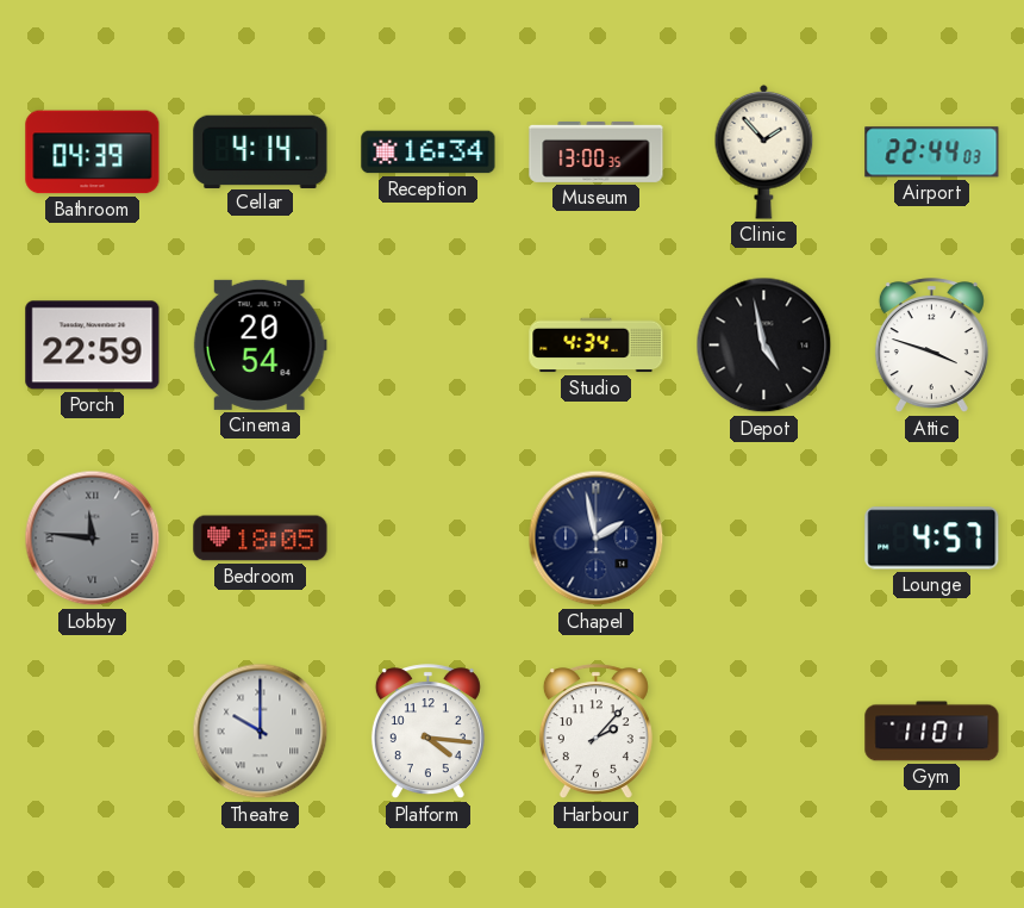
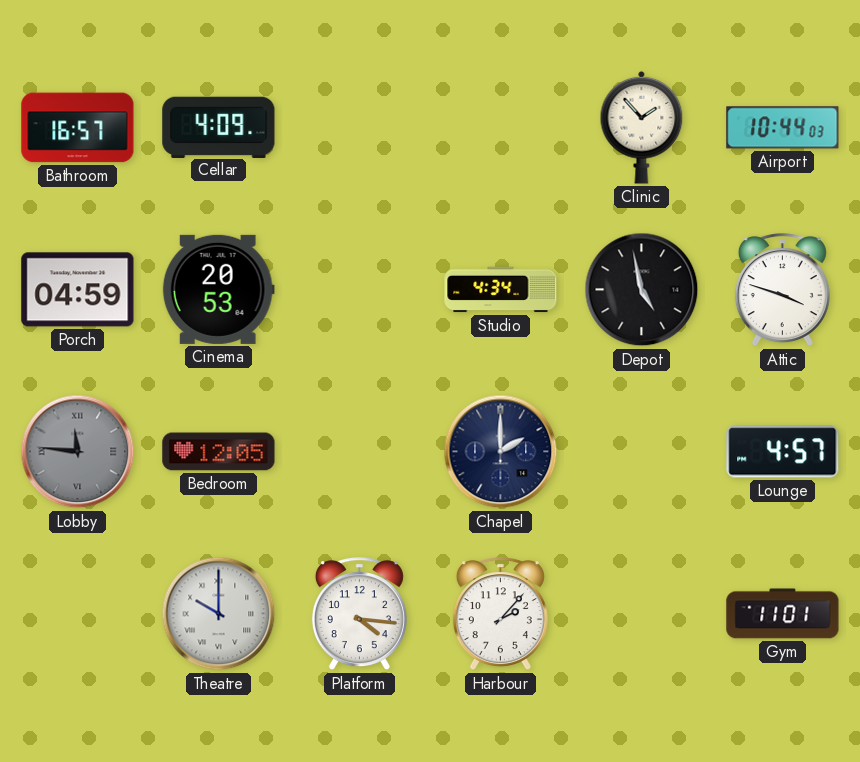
Bathroom: 04:39 -> 16:57 (78, 128)
Cellar: 4:14 -> 4:09 (219, 127)
Reception: 16:34 -> none (429, 153)
Museum: 13:00 -> none (597, 151)
Airport: 22:44 -> 10:44 (783, 128)
Porch: 22:59 -> 04:59 (78, 290)
Cinema: 20:54 -> 20:53 (218, 289)
Bedroom: 18:05 -> 12:05 (219, 452)
Chapel: 1:58 -> 2:00 (501, 452)
